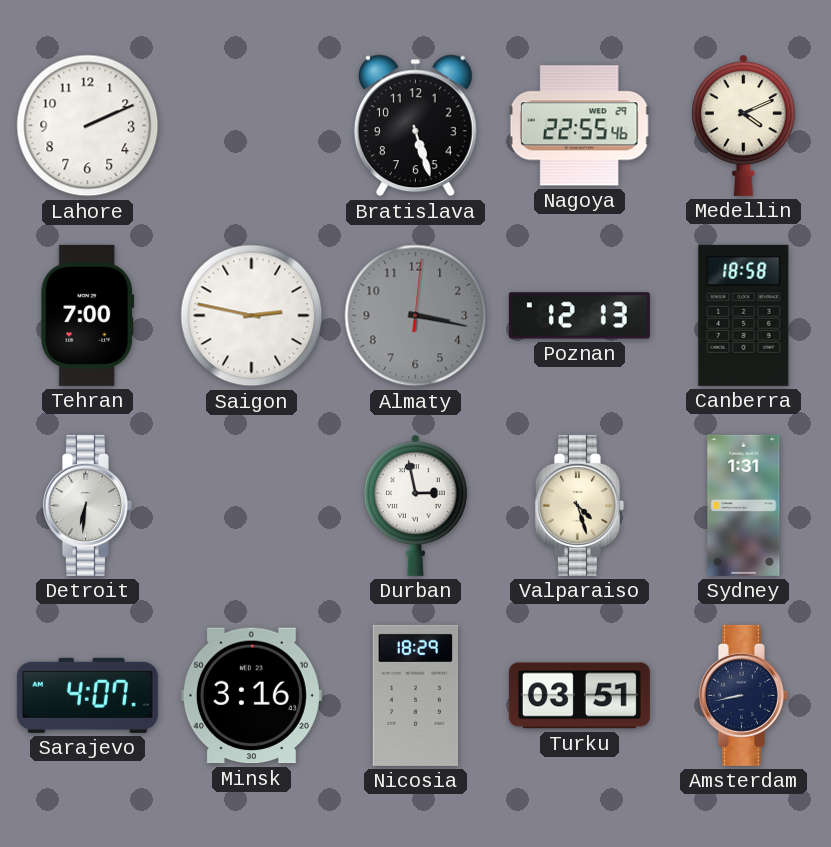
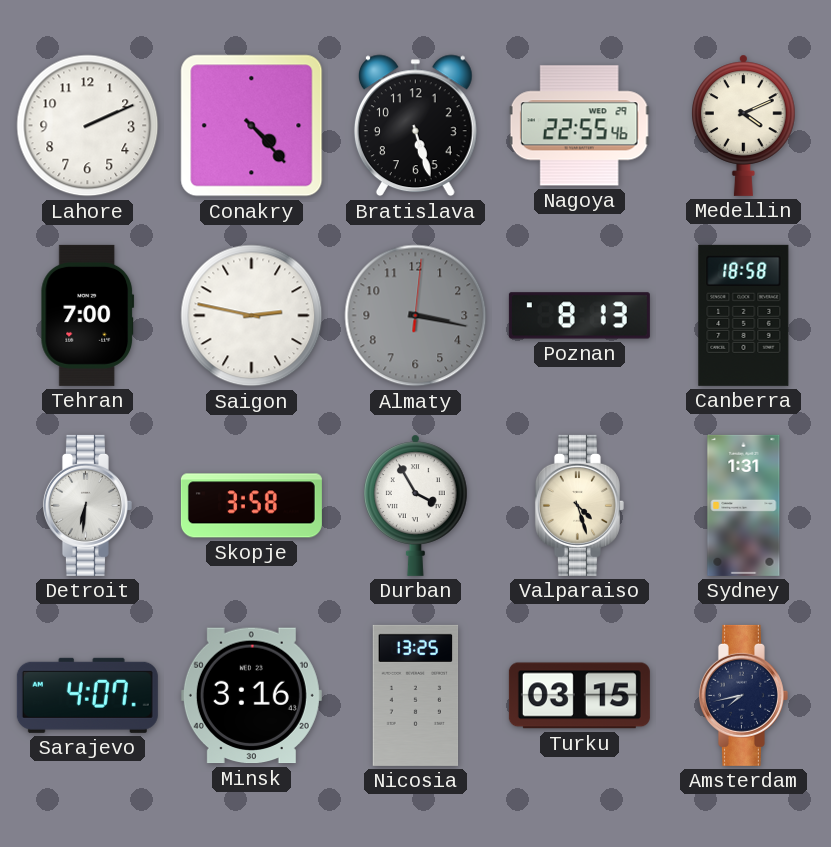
Conakry: none -> 4:23 (252, 126)
Poznan: 12:13 -> 8:13 (579, 316)
Skopje: none -> 3:58 (251, 506)
Durban: 2:58 -> 3:55 (416, 505)
Nicosia: 18:29 -> 13:25 (416, 695)
Turku: 03:51 -> 03:15 (579, 696)
Amsterdam: 8:43 -> 7:43 (743, 695)
